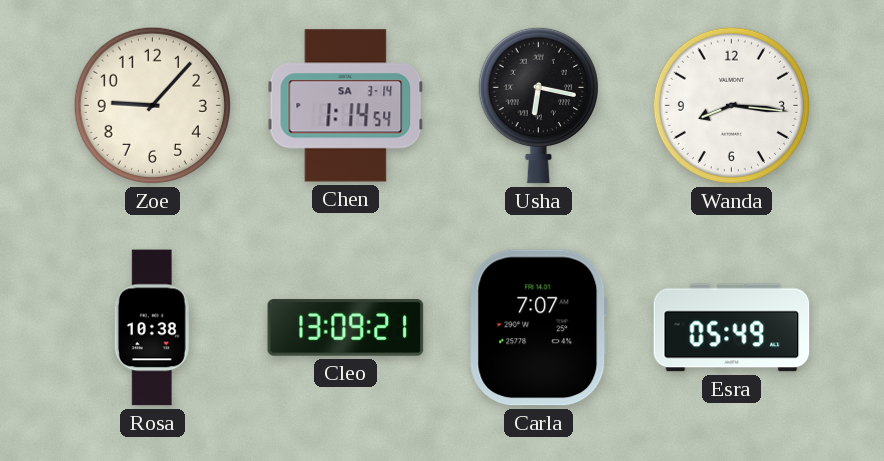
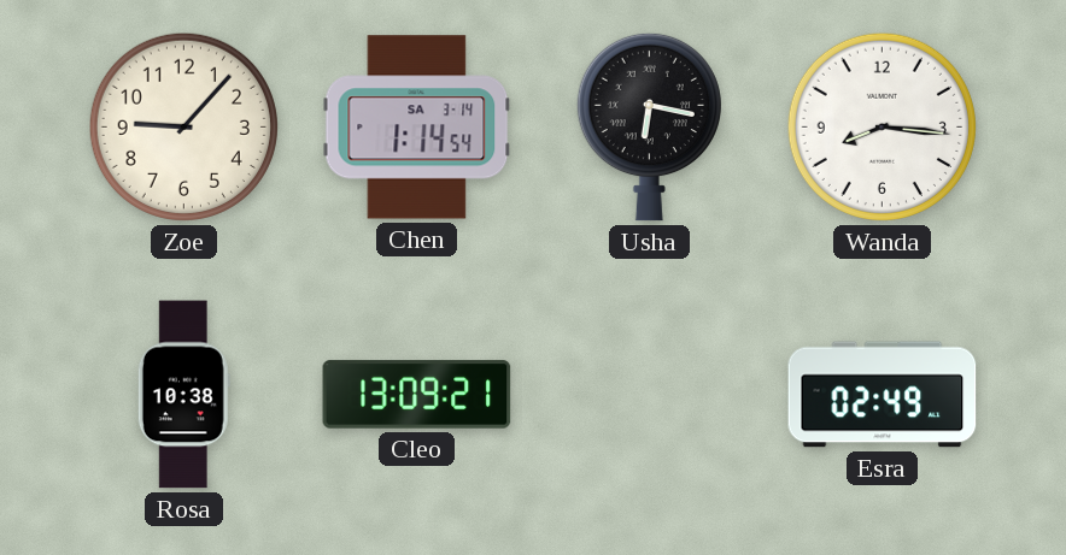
Carla: 7:07 -> none (539, 328)
Esra: 05:49 -> 02:49 (883, 395)
